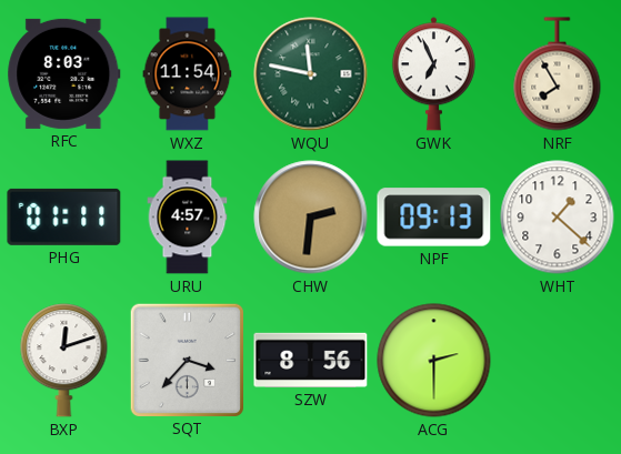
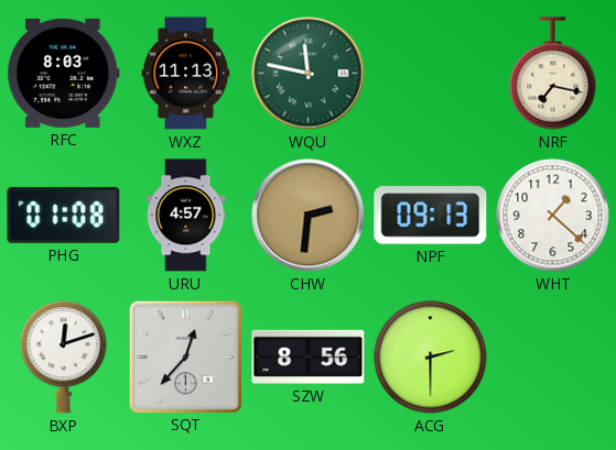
WXZ: 11:54 -> 11:13 (186, 74)
GWK: 6:56 -> none (433, 74)
NRF: 7:55 -> 7:17 (553, 74)
PHG: 01:11 -> 01:08 (64, 215)
SQT: 3:37 -> 12:37 (185, 356)
